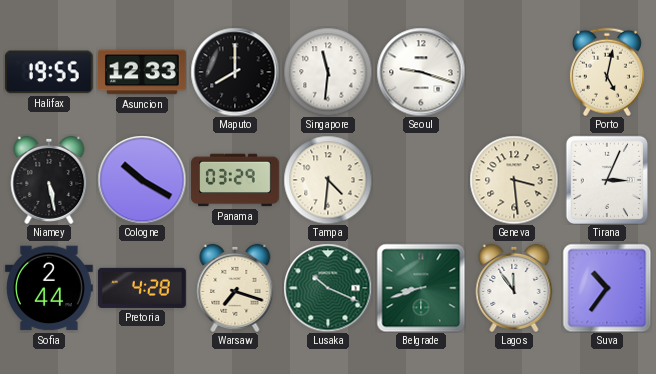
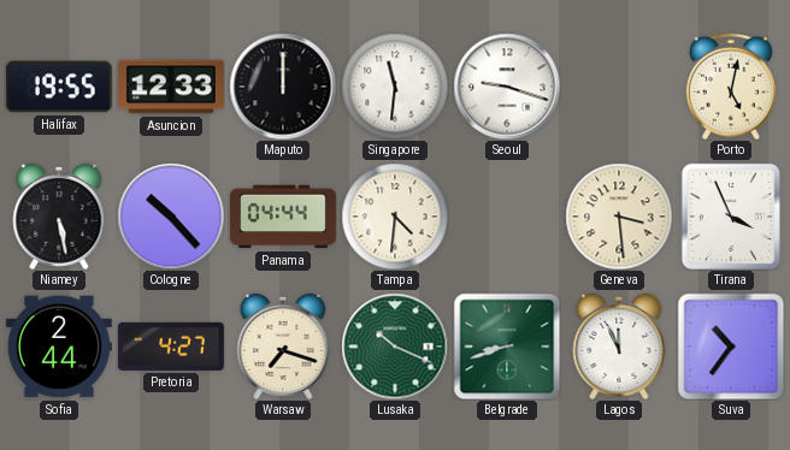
Maputo: 8:00 -> 12:00 (283, 87)
Cologne: 10:20 -> 10:23 (171, 217)
Panama: 03:29 -> 04:44 (284, 217)
Tirana: 3:04 -> 3:56 (731, 217)
Pretoria: 4:28 -> 4:27 (171, 347)
Lagos: 11:54 -> 11:56 (619, 347)
